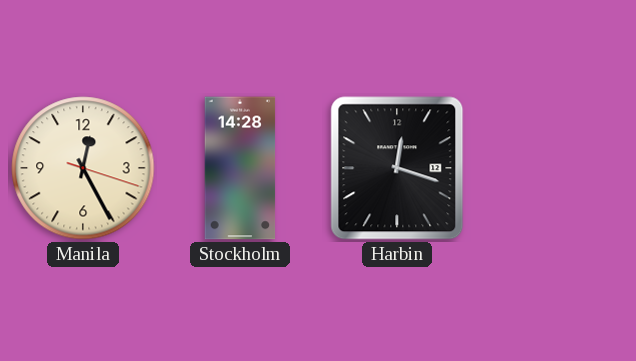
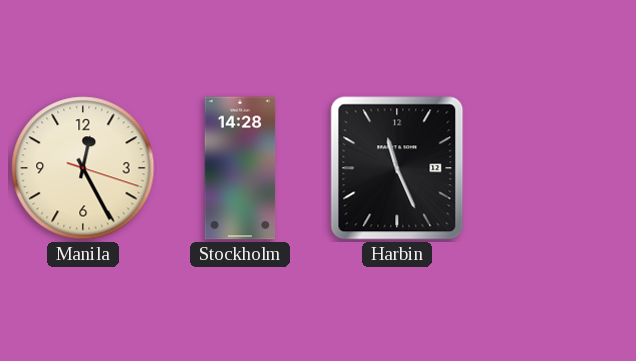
Harbin: 12:18 -> 11:26 (397, 168)
